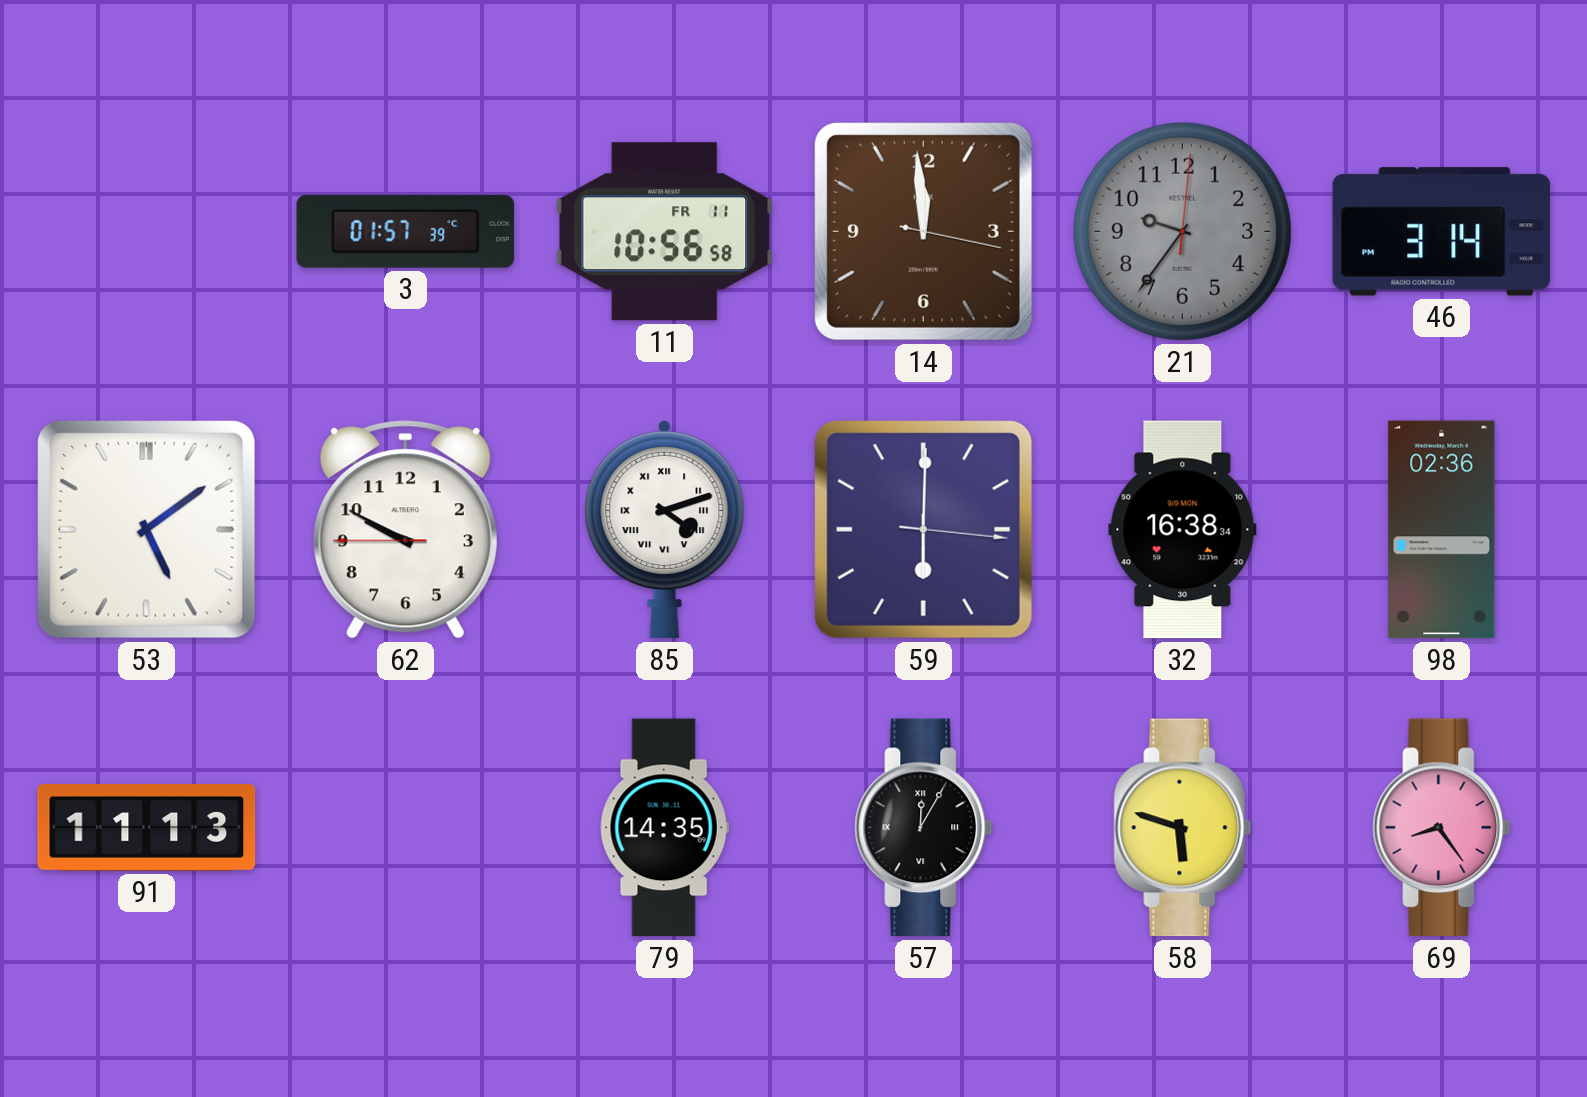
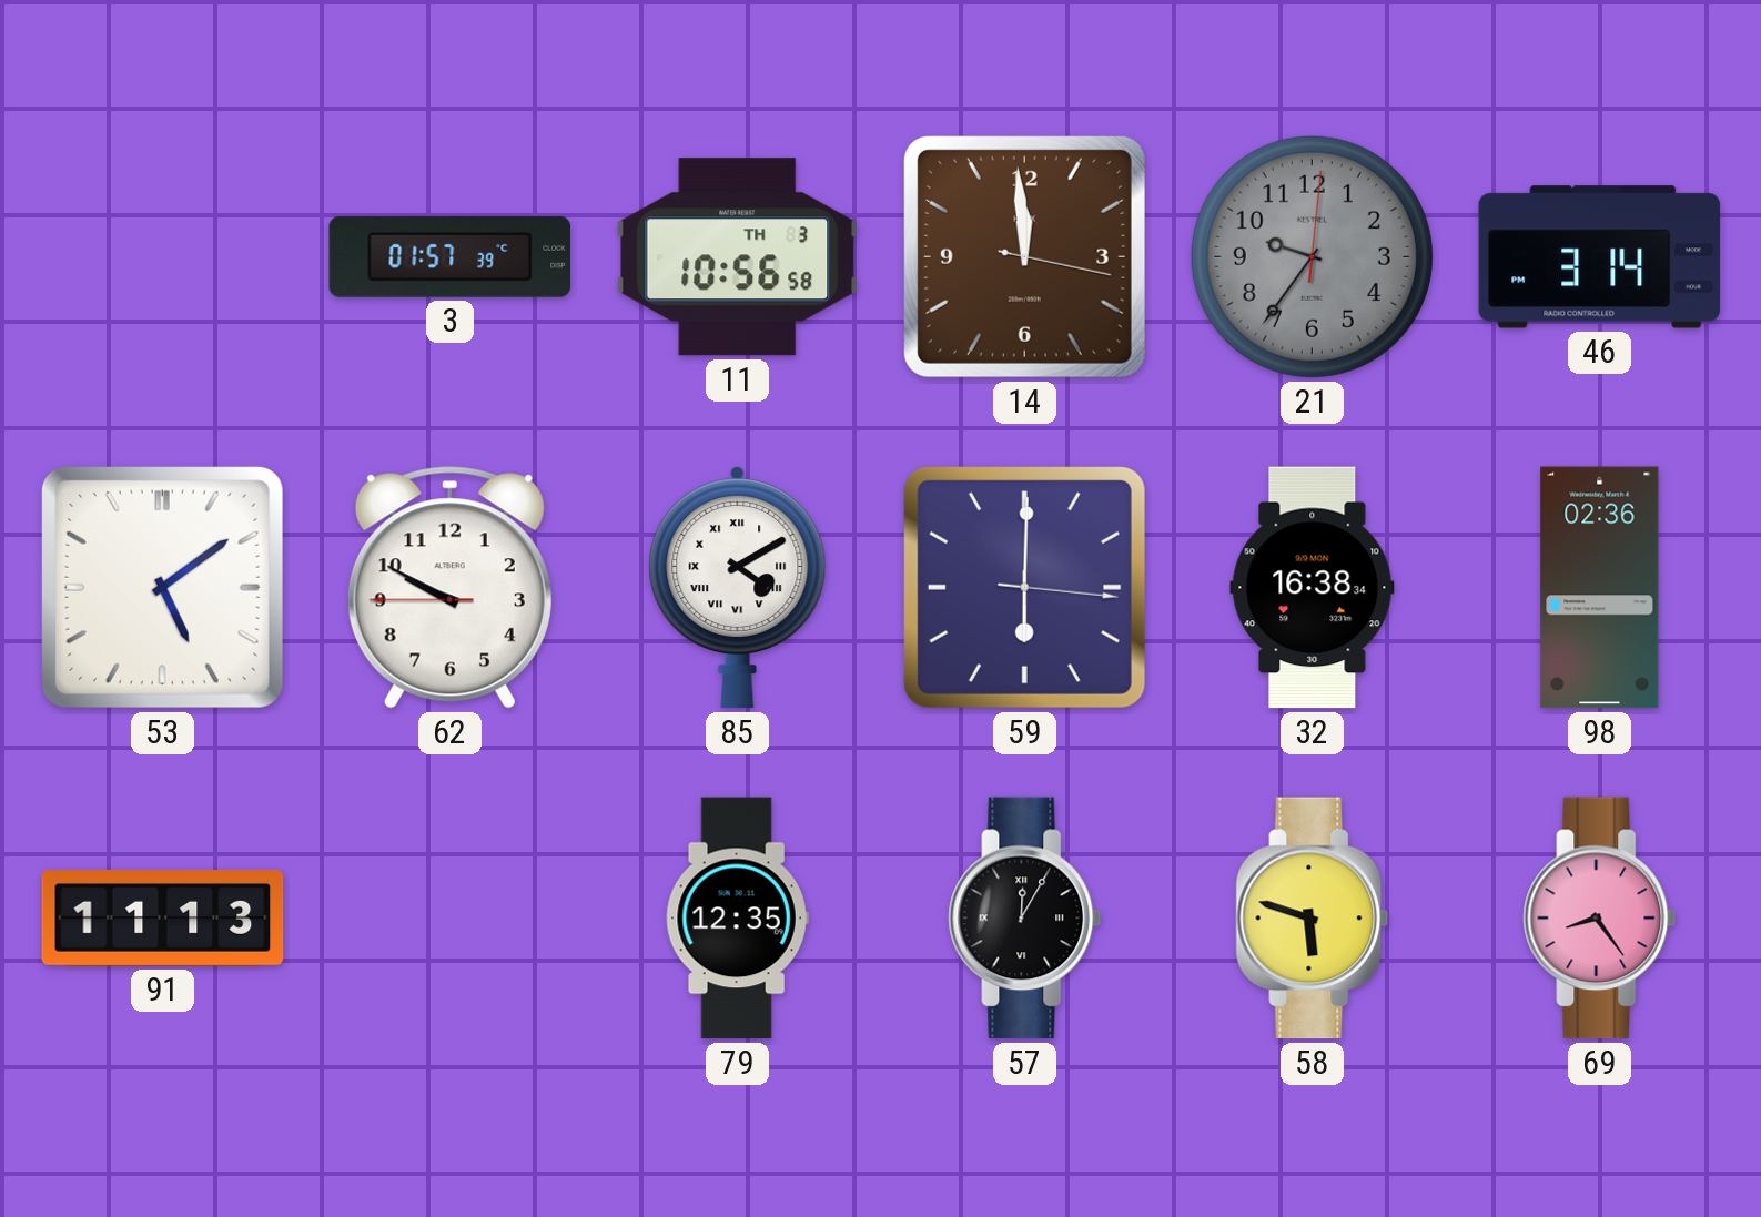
11 date: FR 11 -> TH 3 (737, 257)
85: 4:12 -> 4:10 (738, 587)
79: 14:35 -> 12:35 (737, 919)
